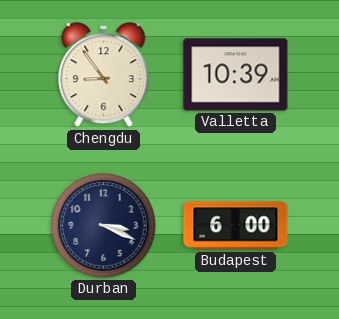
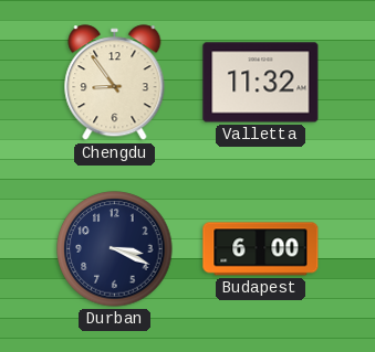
Valletta: 10:39 -> 11:32 (261, 83)
